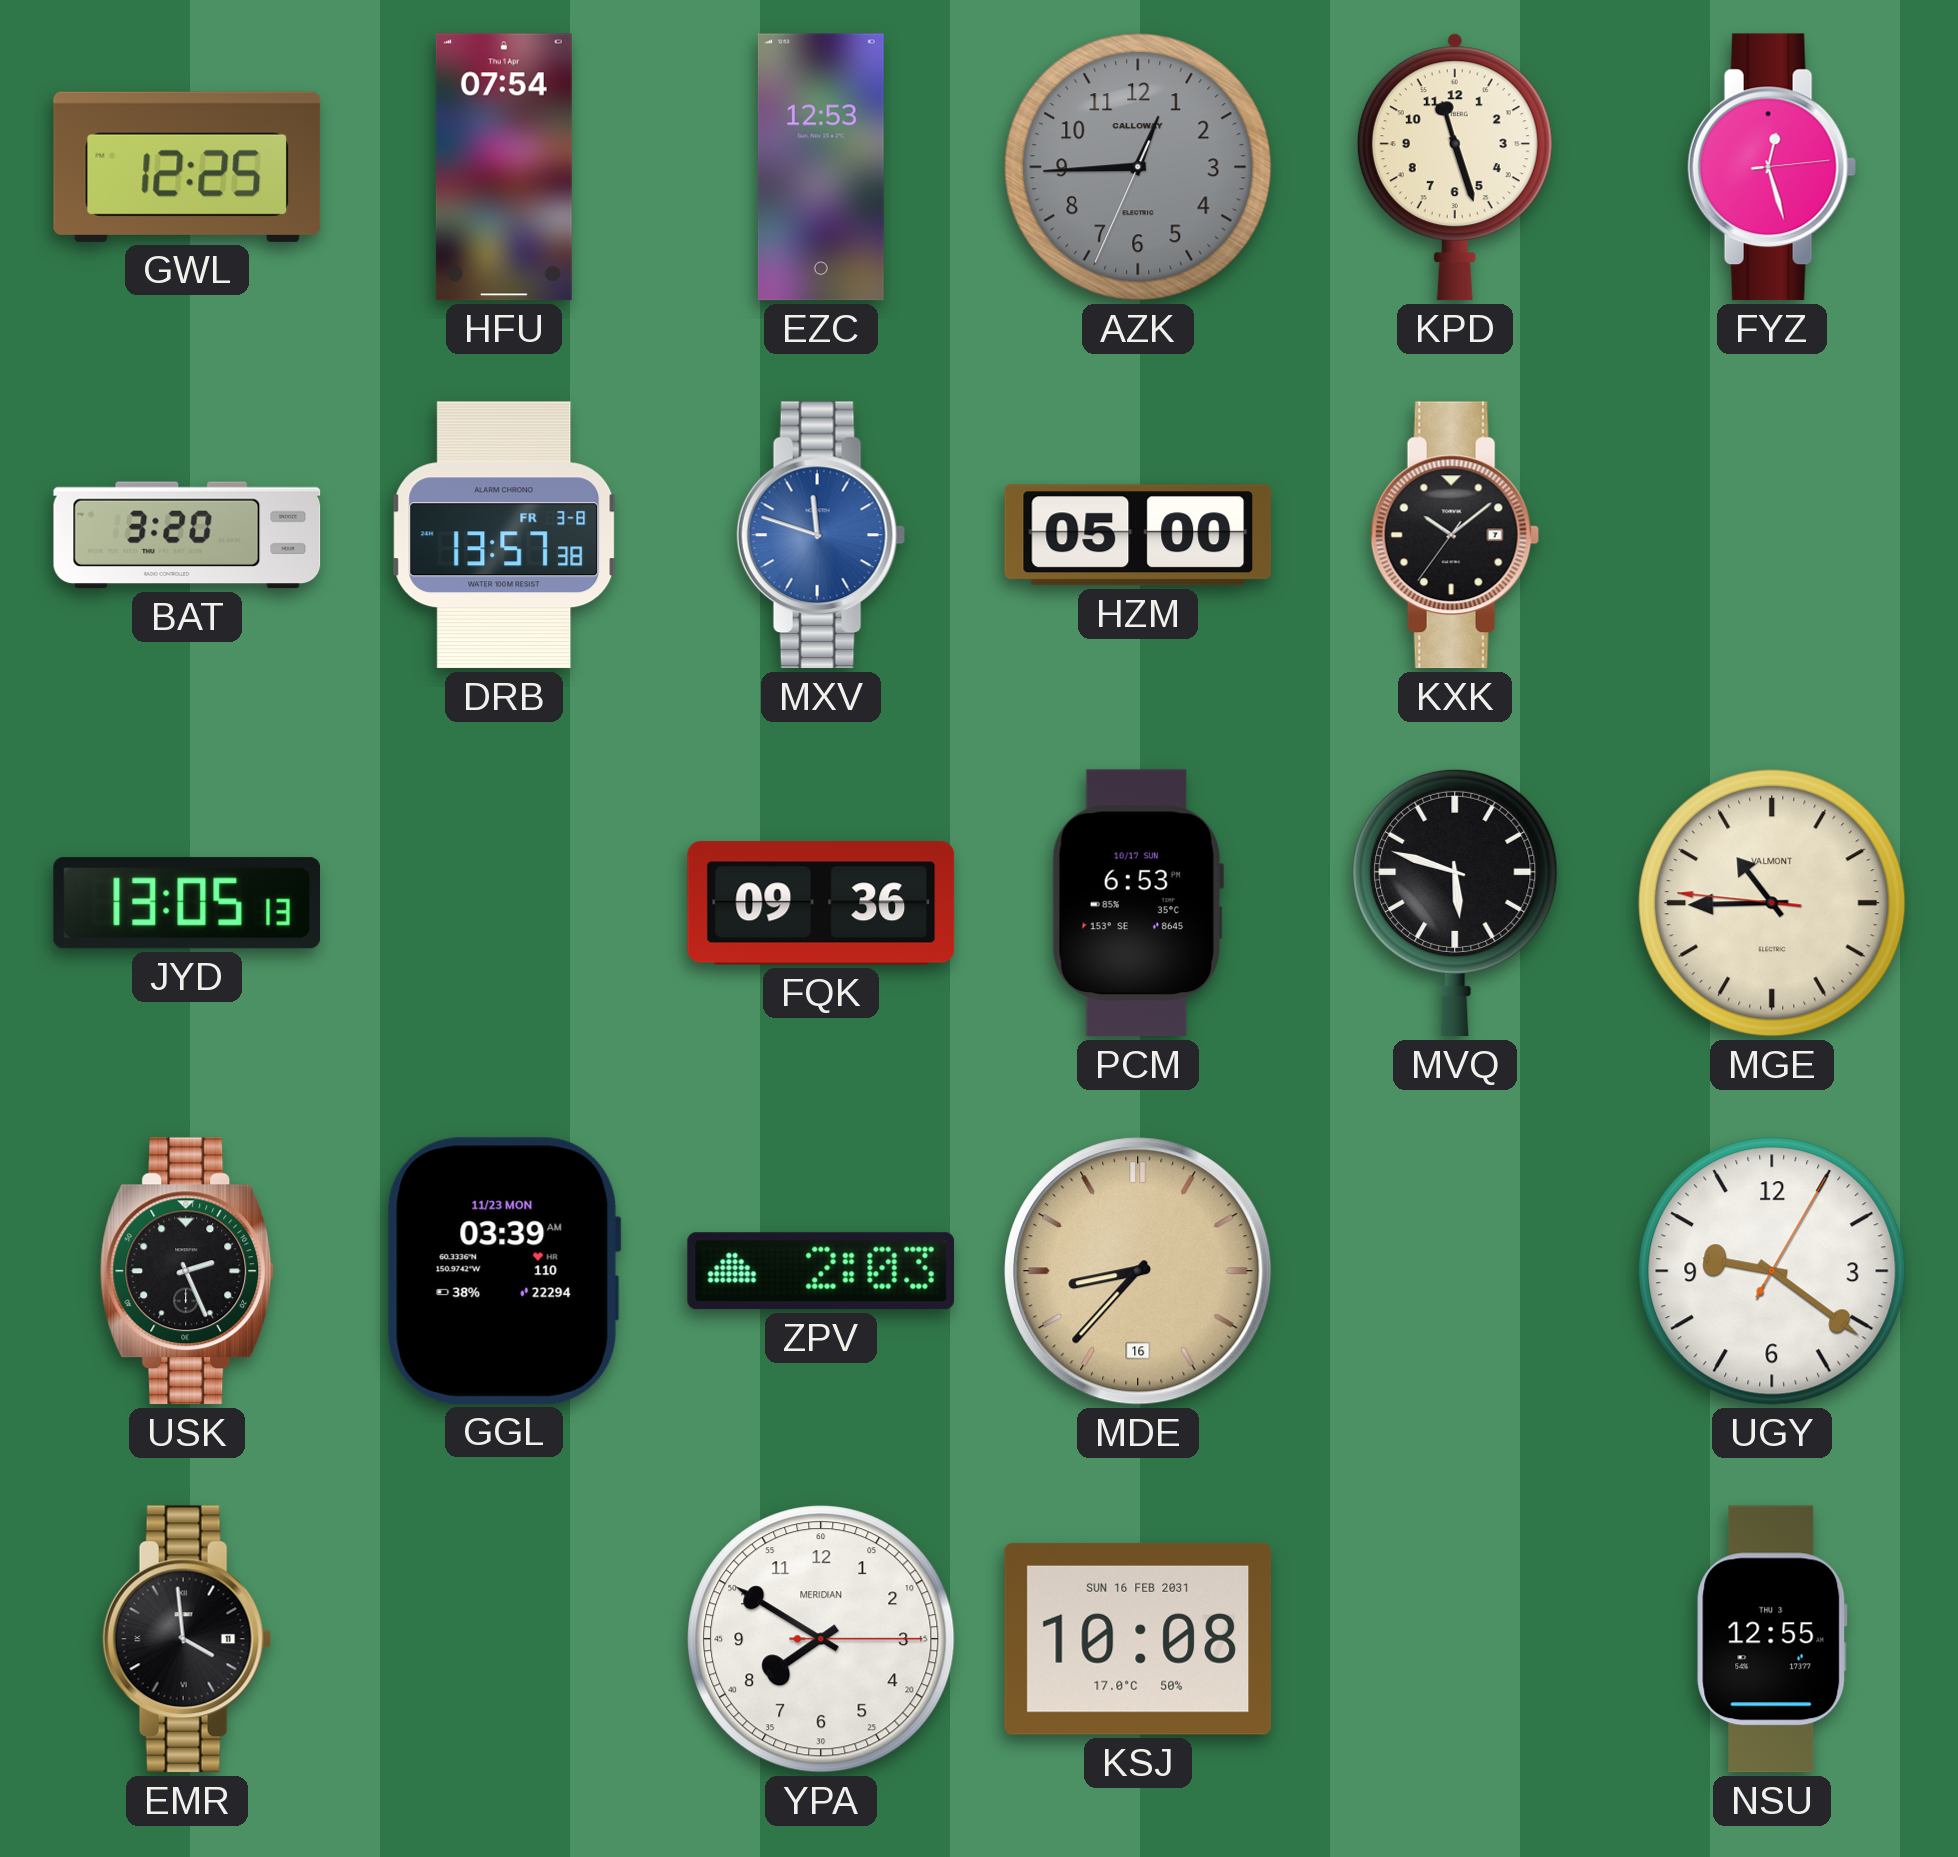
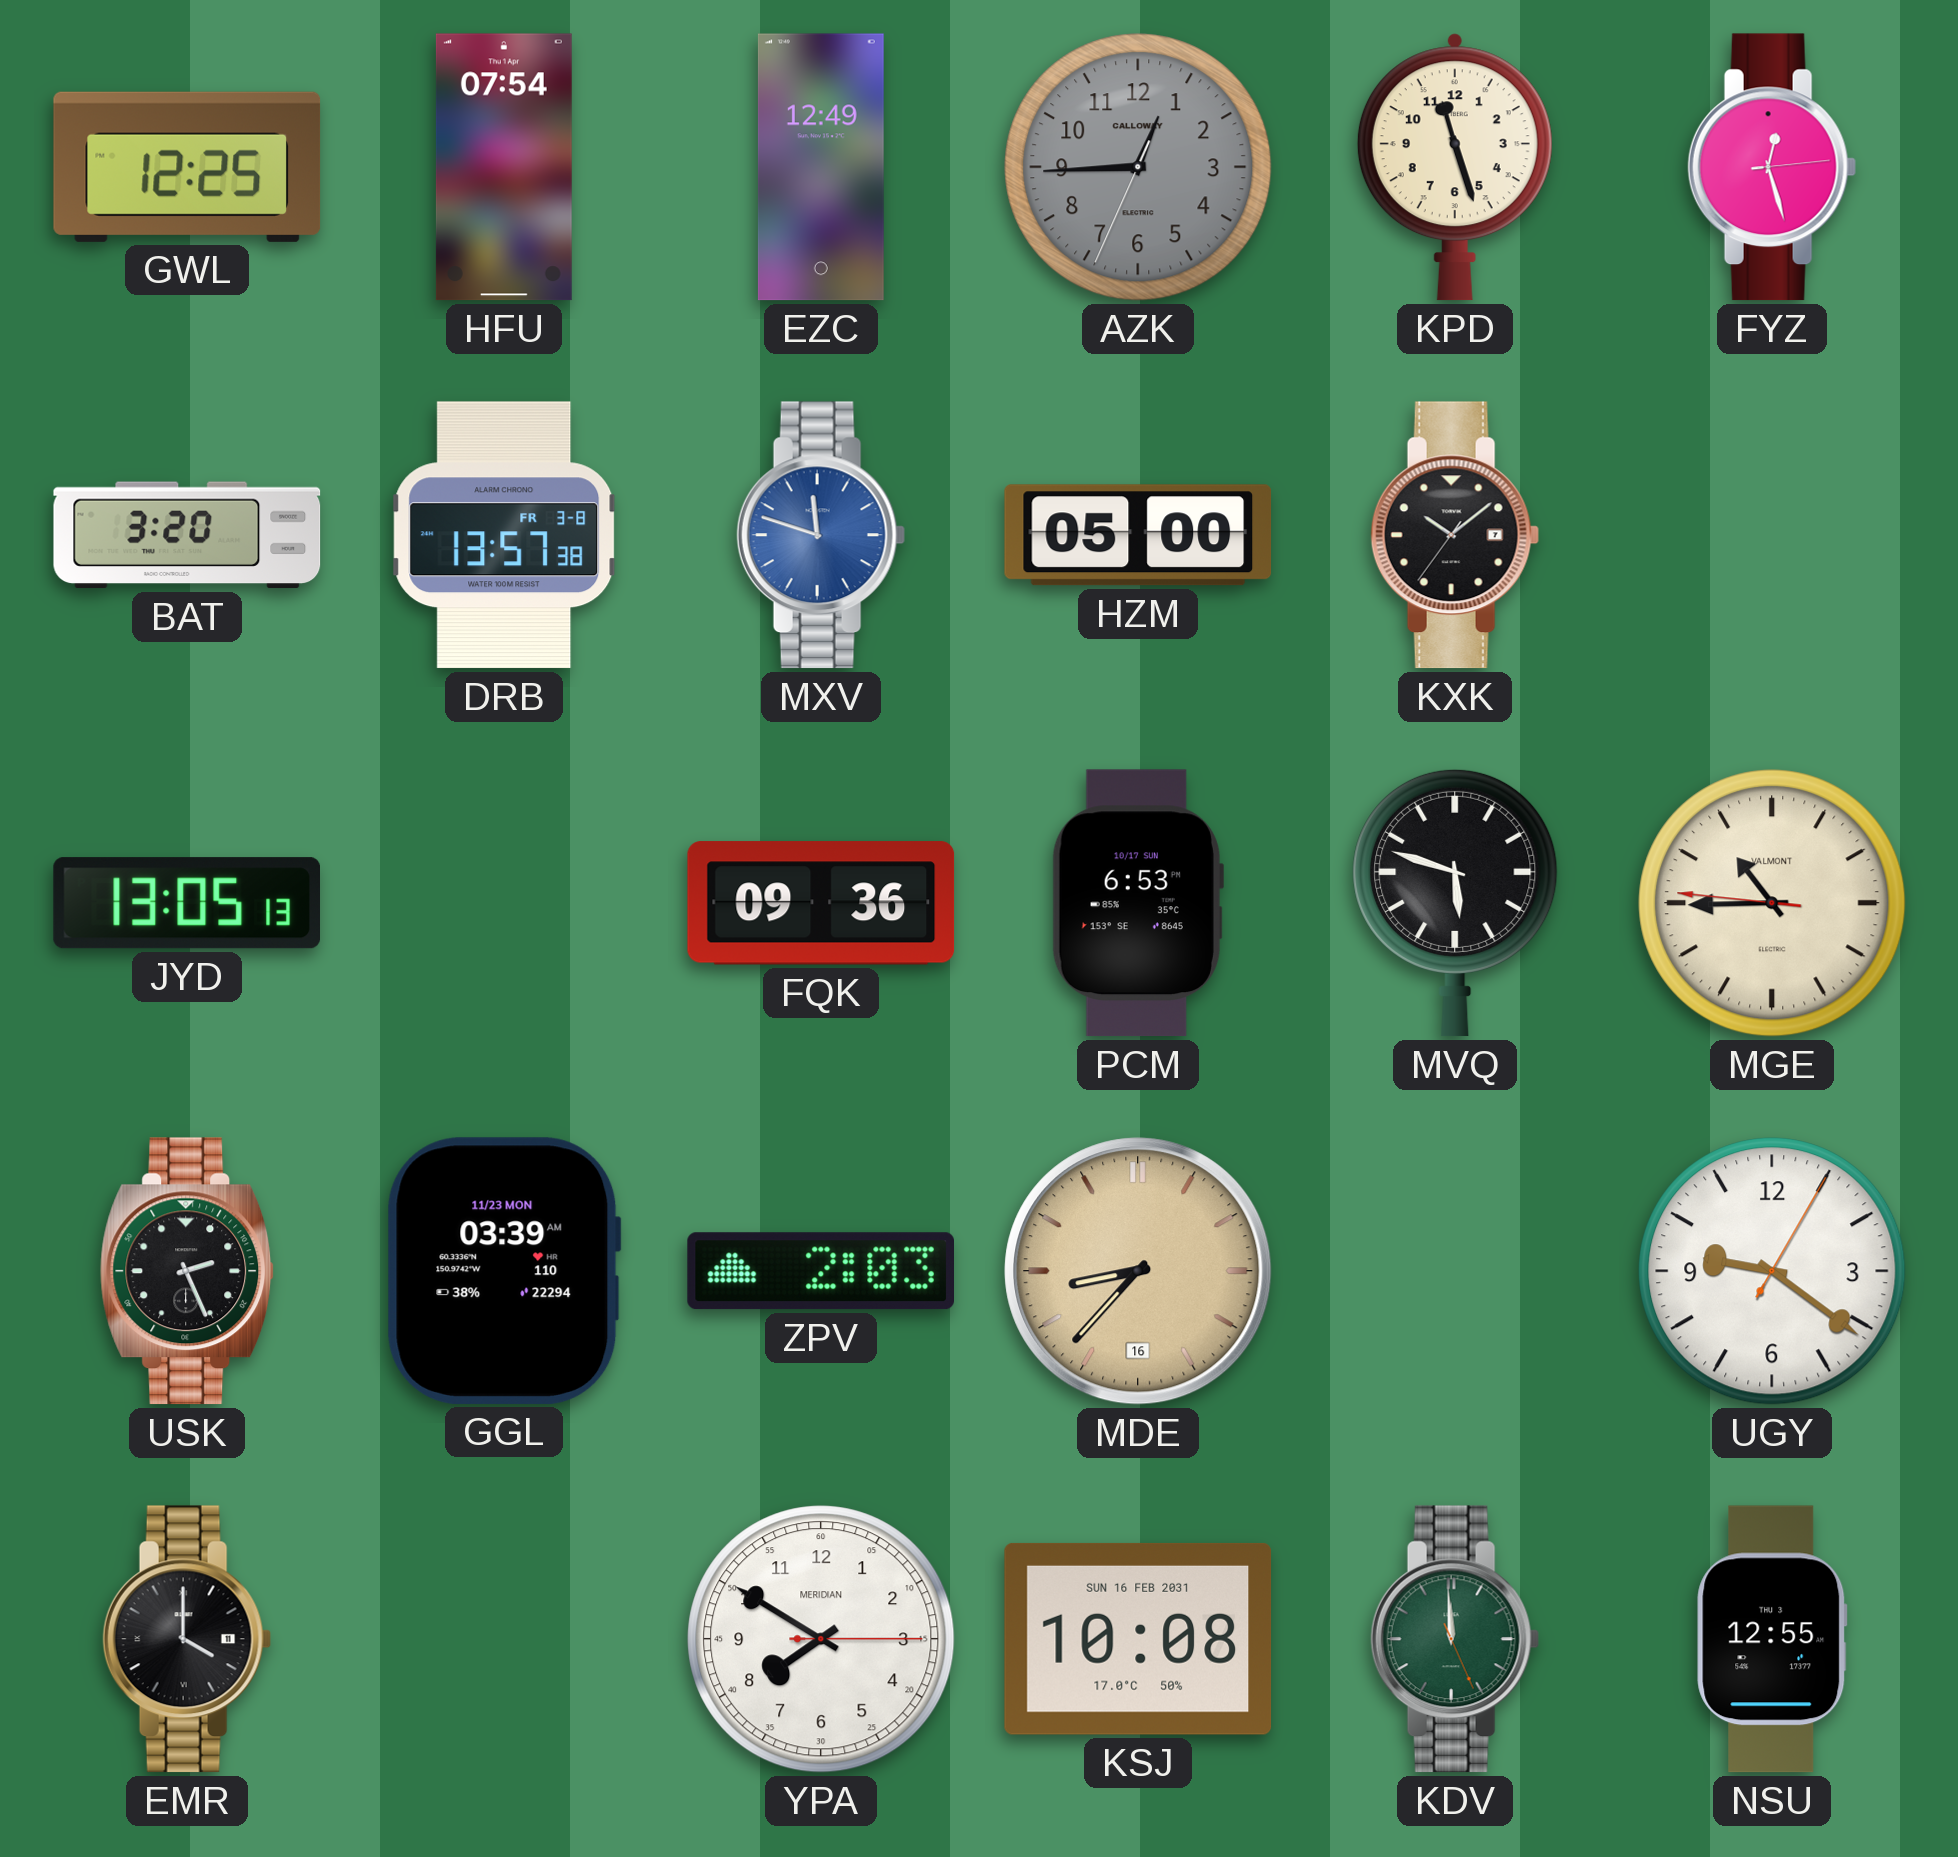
EZC: 12:53 -> 12:49 (821, 167)
EMR: 3:59 -> 4:00 (187, 1639)
KDV: none -> 11:59 (1455, 1639)
